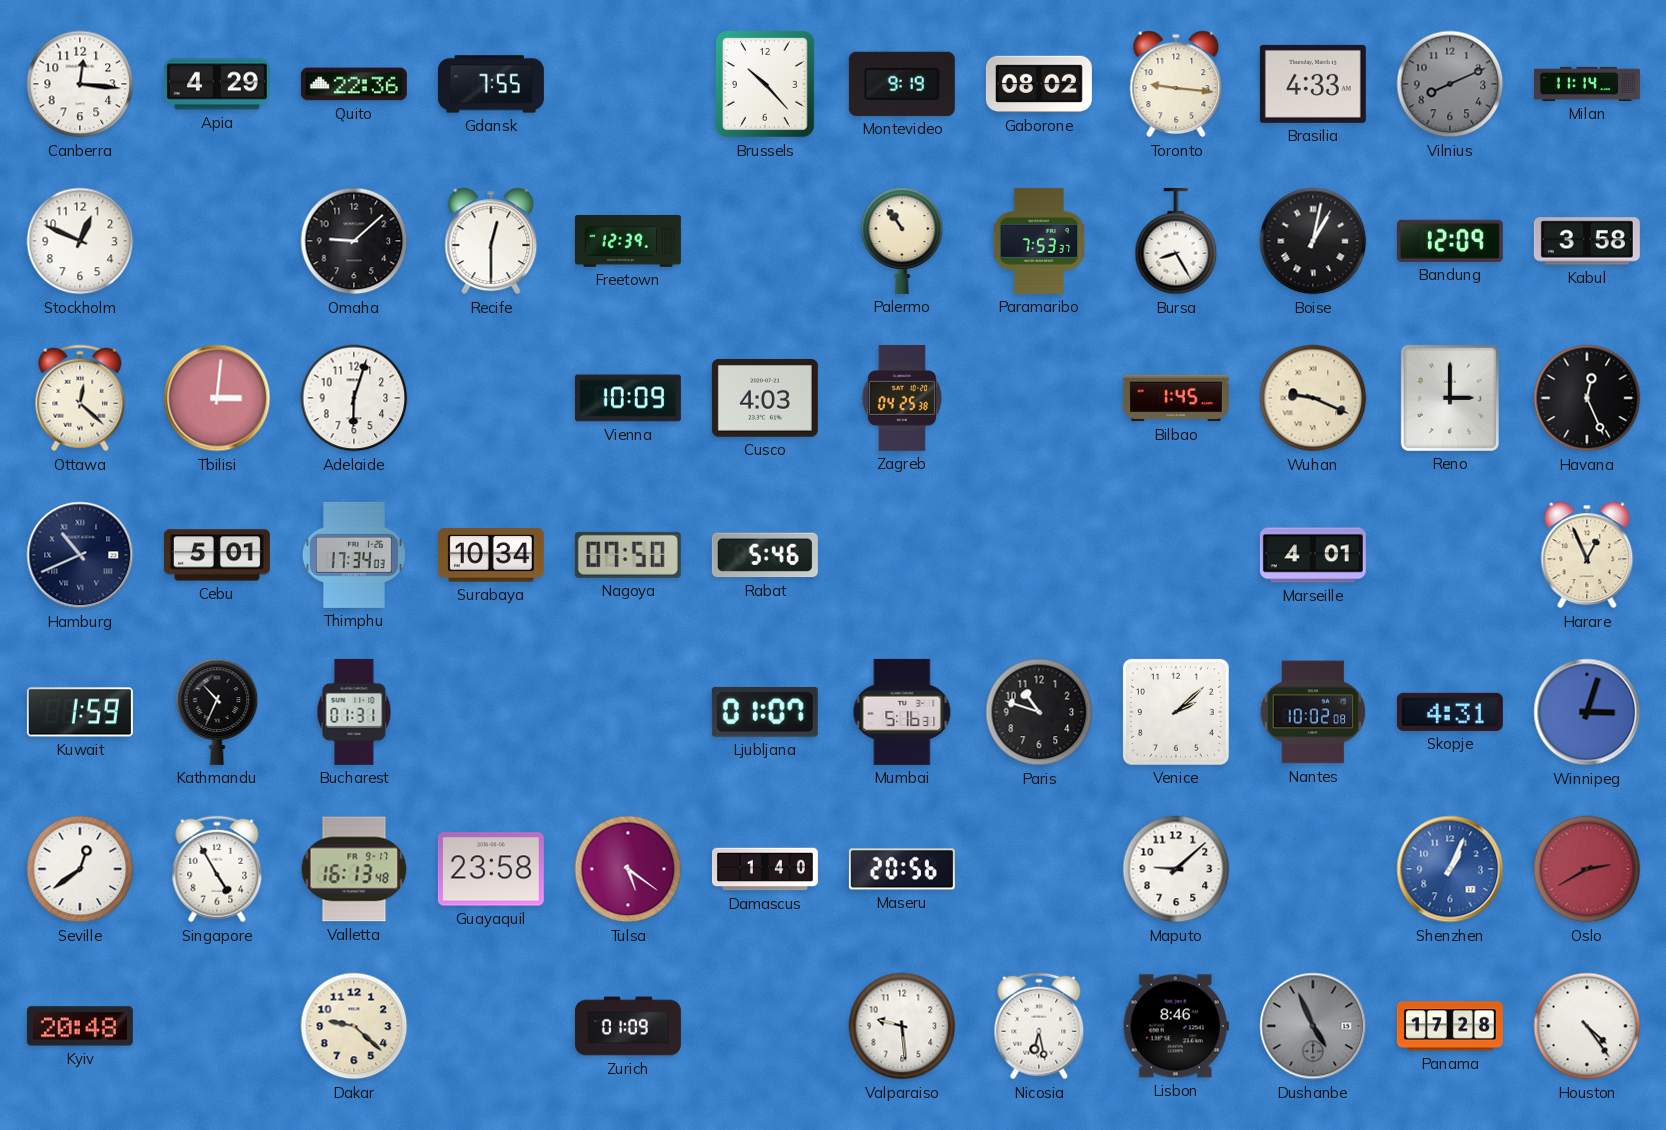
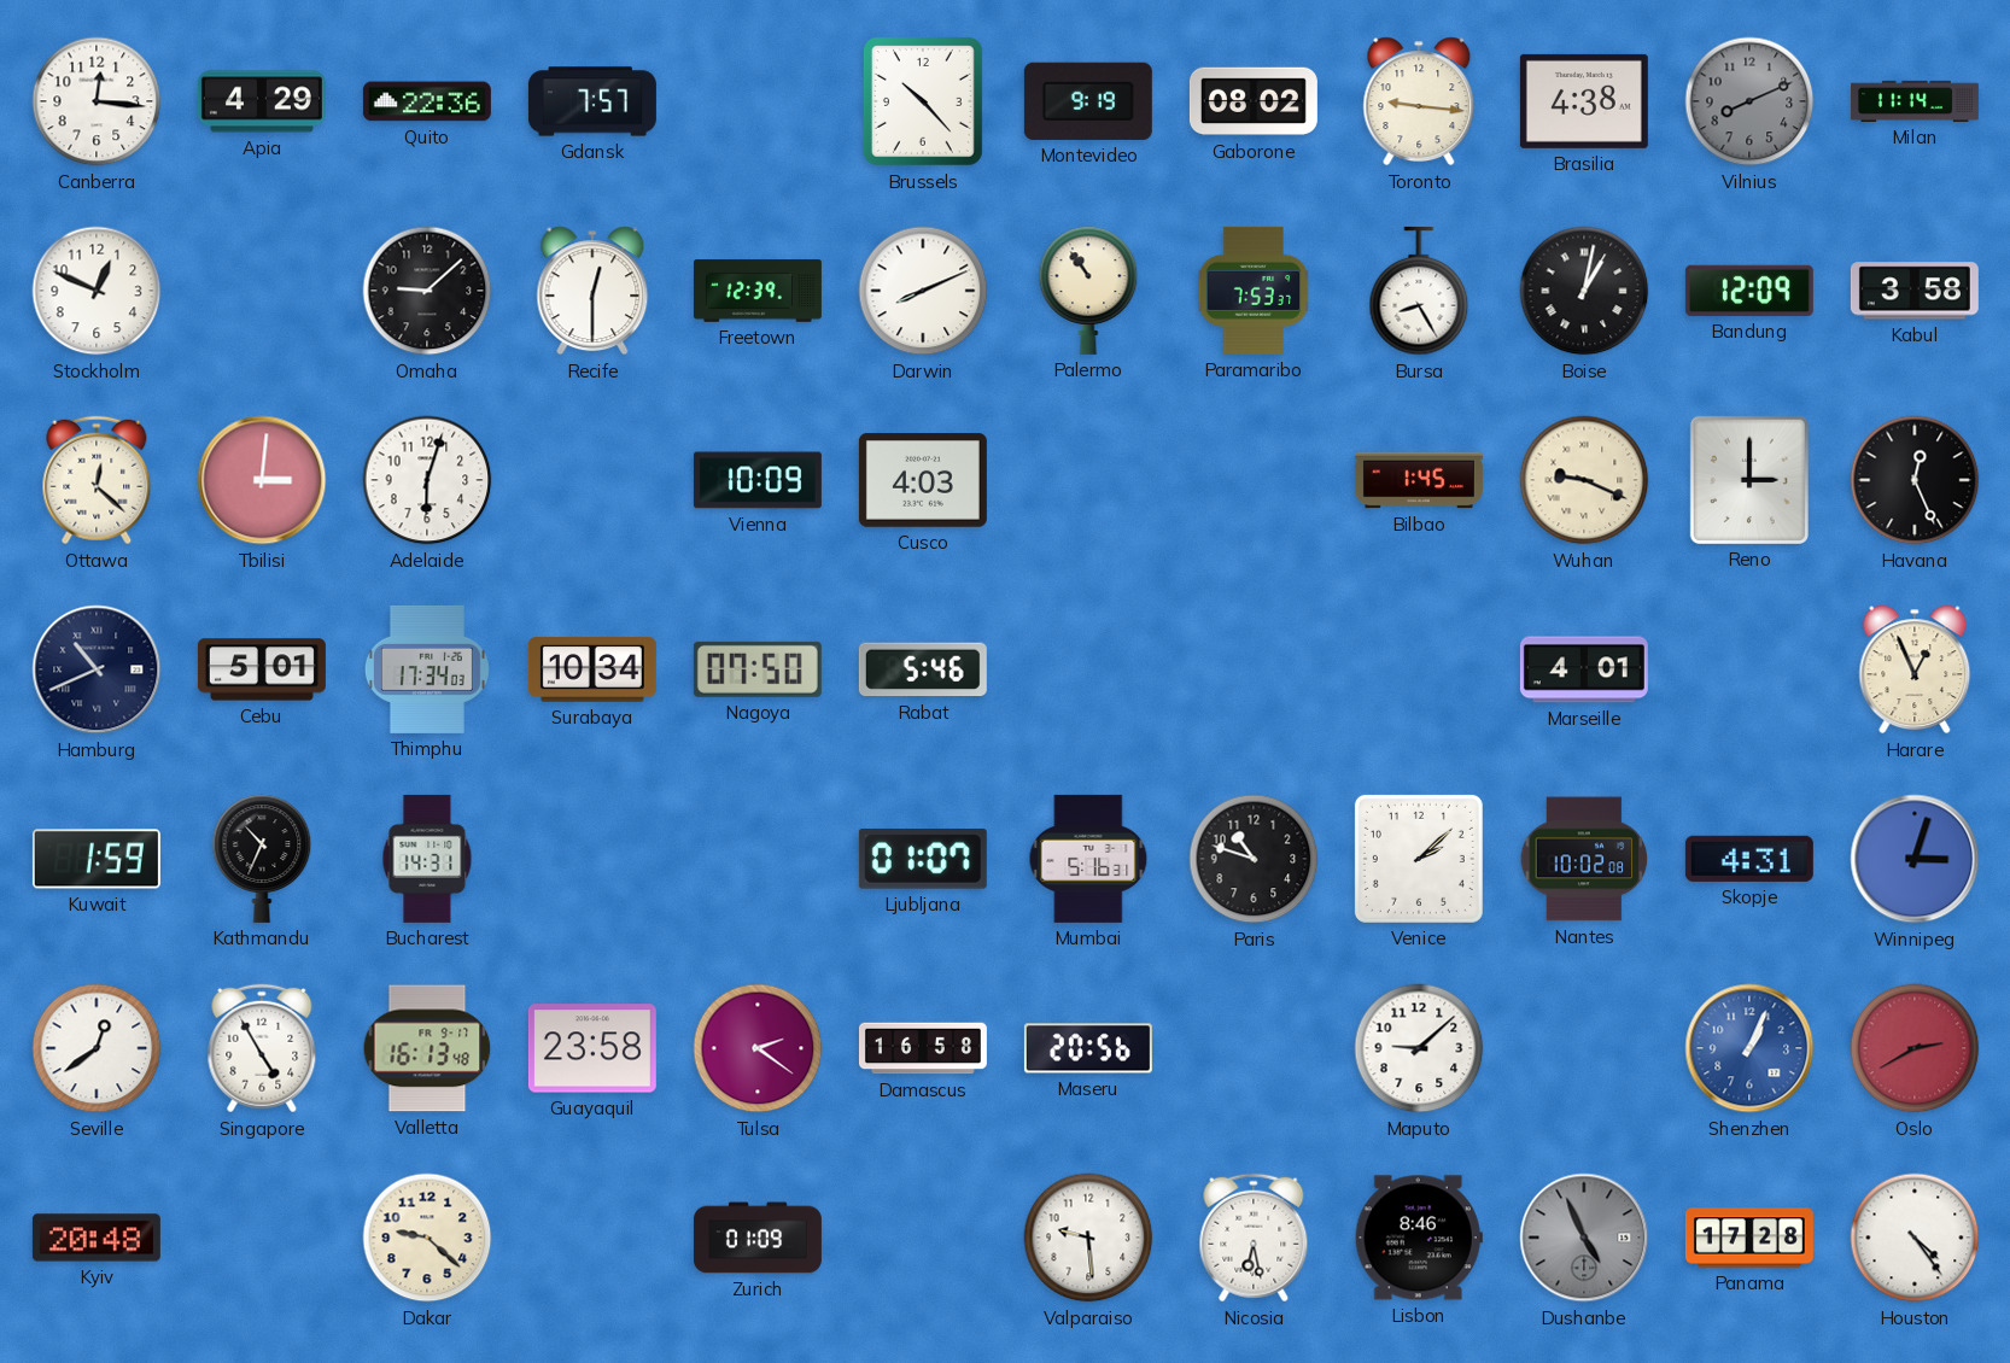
Gdansk: 7:55 -> 7:57 (592, 101)
Brasilia: 4:33 -> 4:38 (1584, 101)
Darwin: none -> 8:11 (923, 291)
Zagreb: 04:25 -> none (901, 398)
Bucharest: 01:31 -> 14:31 (427, 859)
Tulsa: 5:21 -> 2:21 (758, 1048)
Damascus: 1:40 -> 16:58 (923, 1048)
